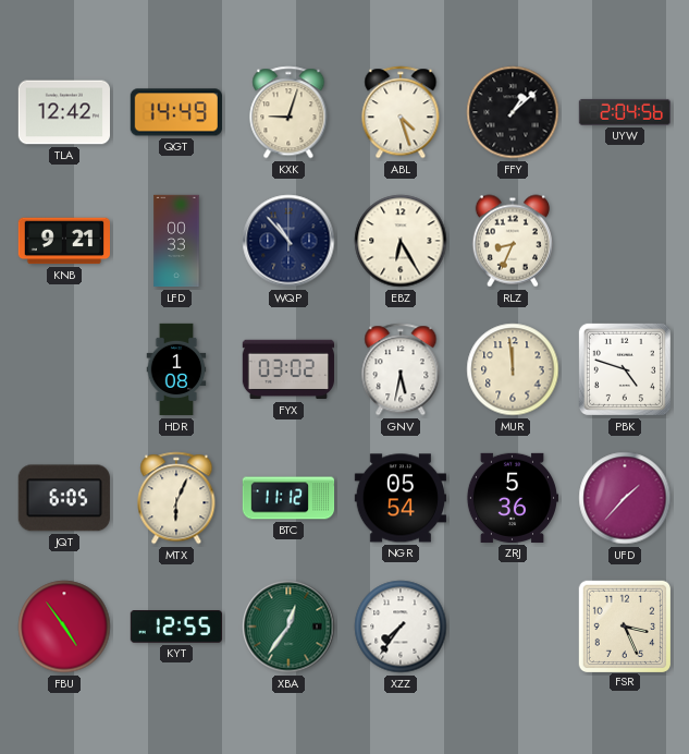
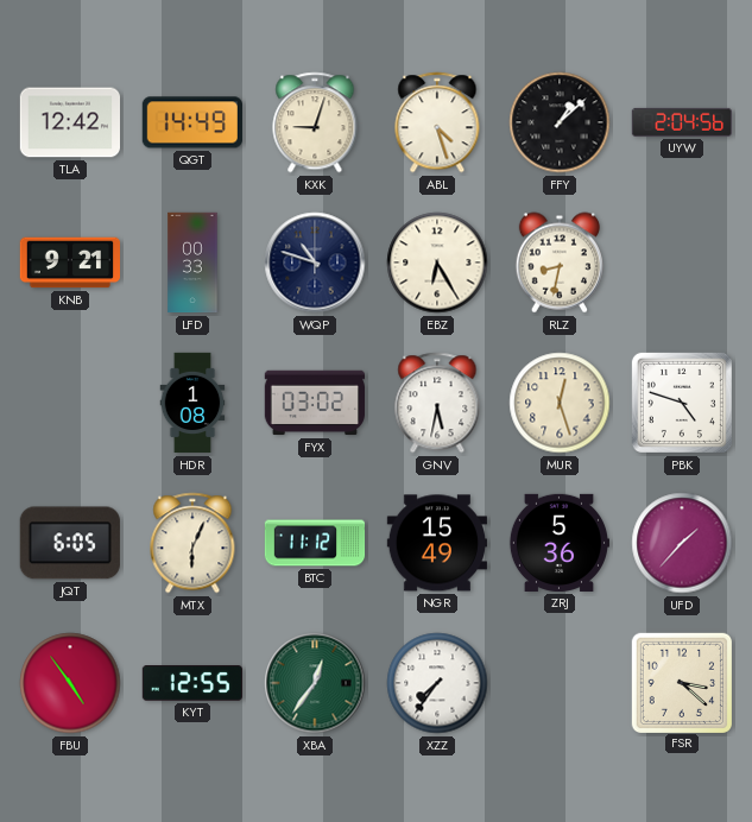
WQP: 10:53 -> 10:48 (315, 263)
RLZ: 8:34 -> 8:32 (560, 263)
MUR: 11:59 -> 12:27 (560, 403)
NGR: 05:54 -> 15:49 (436, 543)
FSR: 3:26 -> 3:22 (681, 682)
